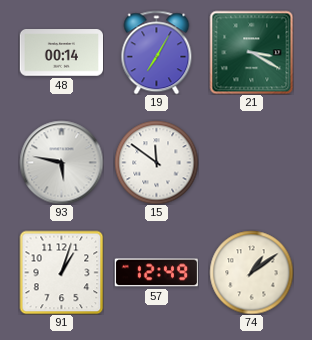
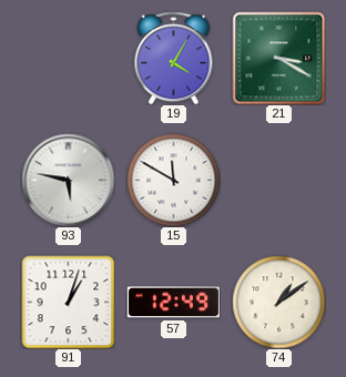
48: 00:14 -> none (61, 53)
19: 7:05 -> 4:05 (174, 58)
15: 11:51 -> 11:50 (173, 180)
